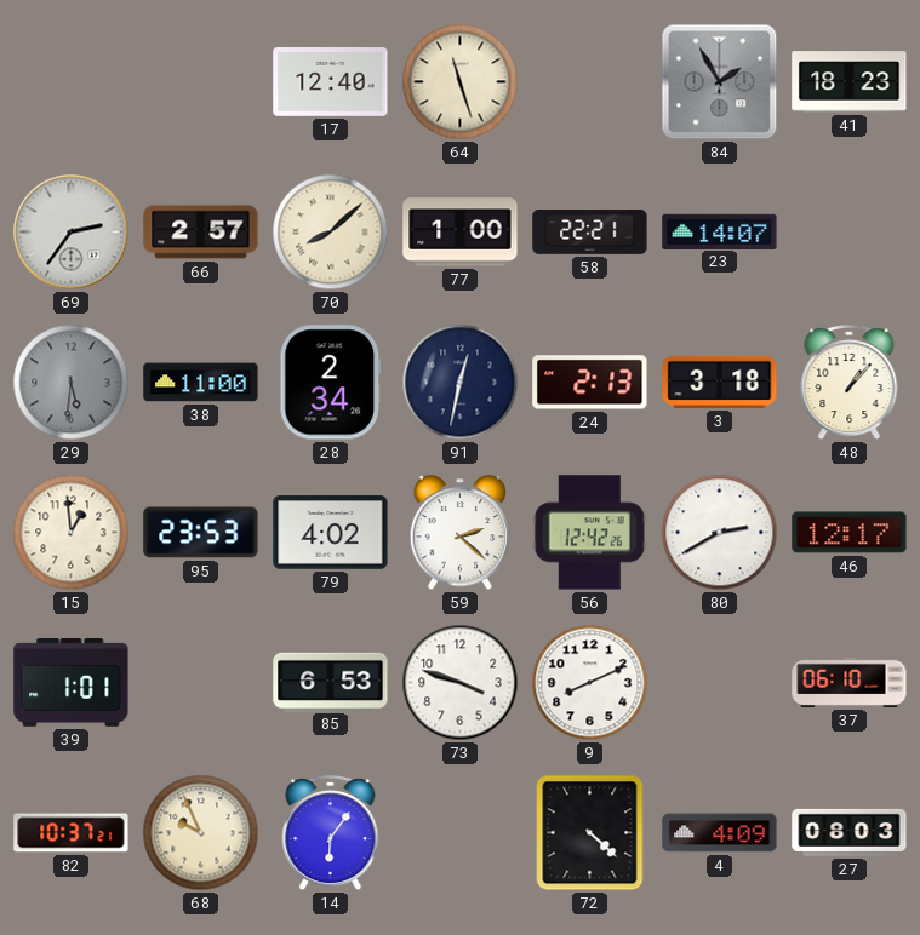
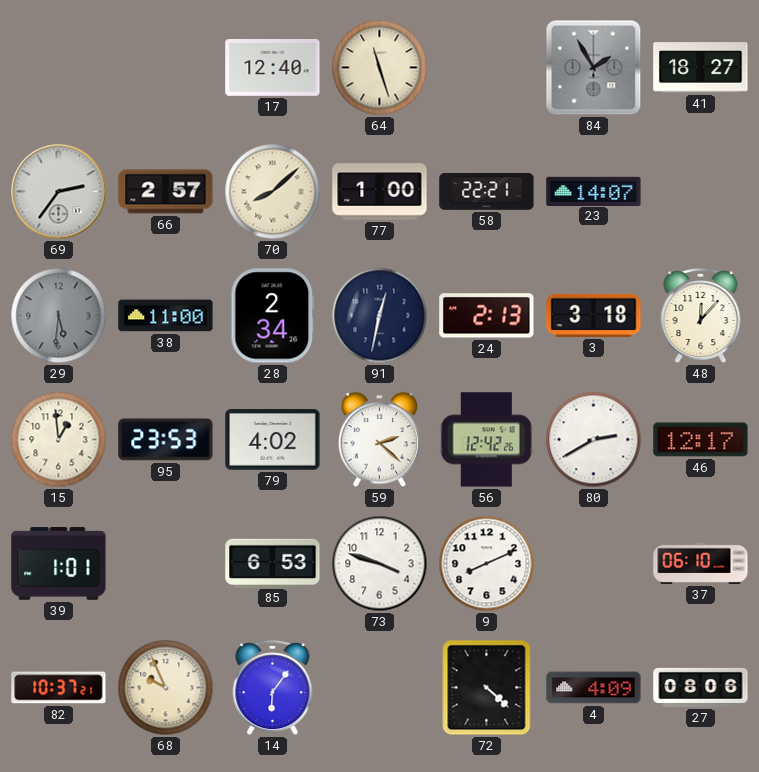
41: 18:23 -> 18:27 (701, 68)
48: 1:07 -> 12:07 (701, 317)
27: 08:03 -> 08:06 (701, 687)
